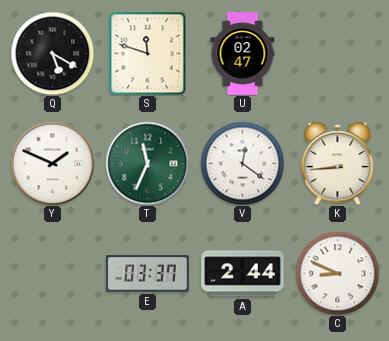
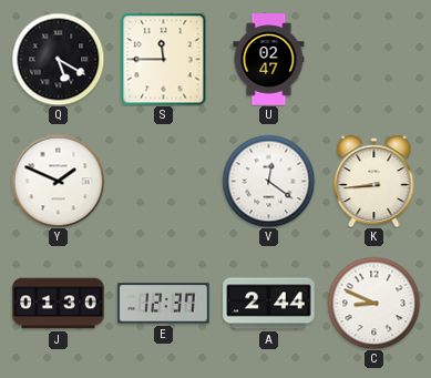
S: 11:48 -> 11:45 (164, 59)
T: 11:34 -> none (147, 163)
J: none -> 01:30 (59, 304)
E: 03:37 -> 12:37 (164, 304)
